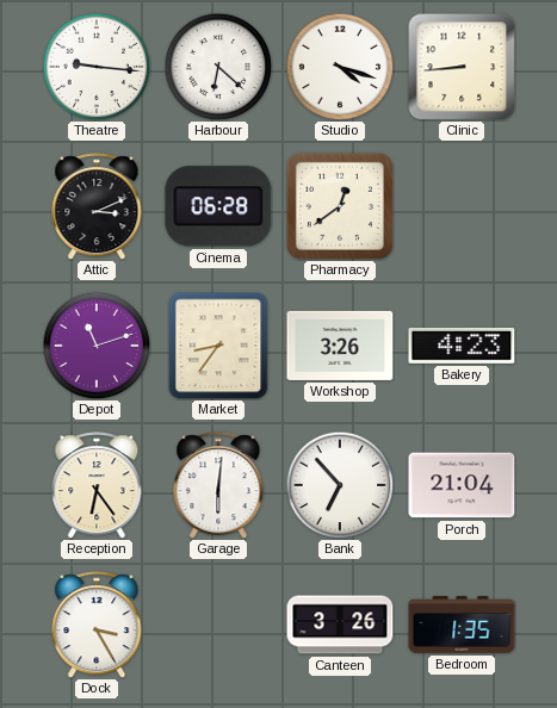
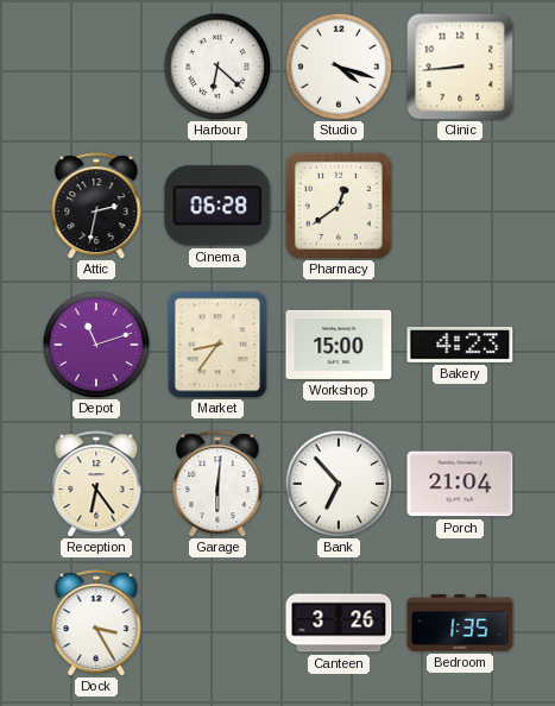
Theatre: 9:16 -> none (97, 67)
Attic: 3:11 -> 2:32 (96, 206)
Workshop: 3:26 -> 15:00 (339, 345)
